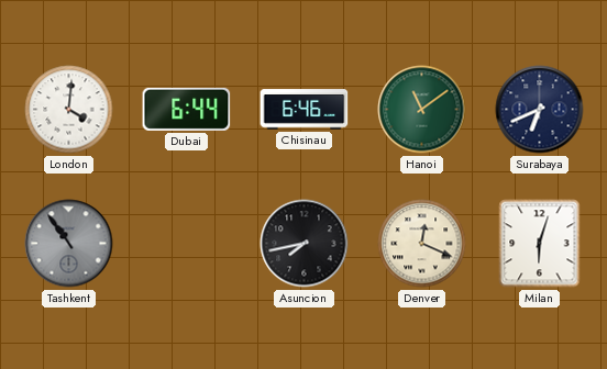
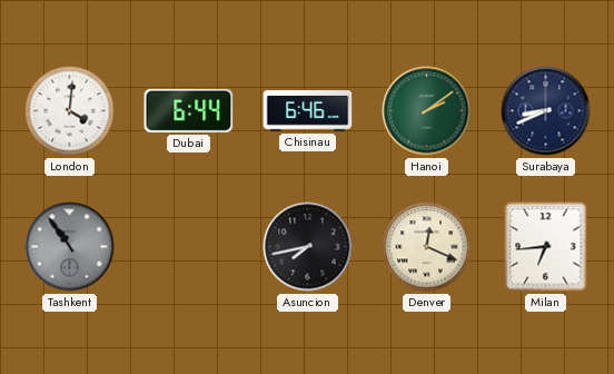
Hanoi: 11:09 -> 2:09 (427, 111)
Surabaya: 6:41 -> 8:41 (546, 111)
Milan: 6:03 -> 6:44 (546, 247)
